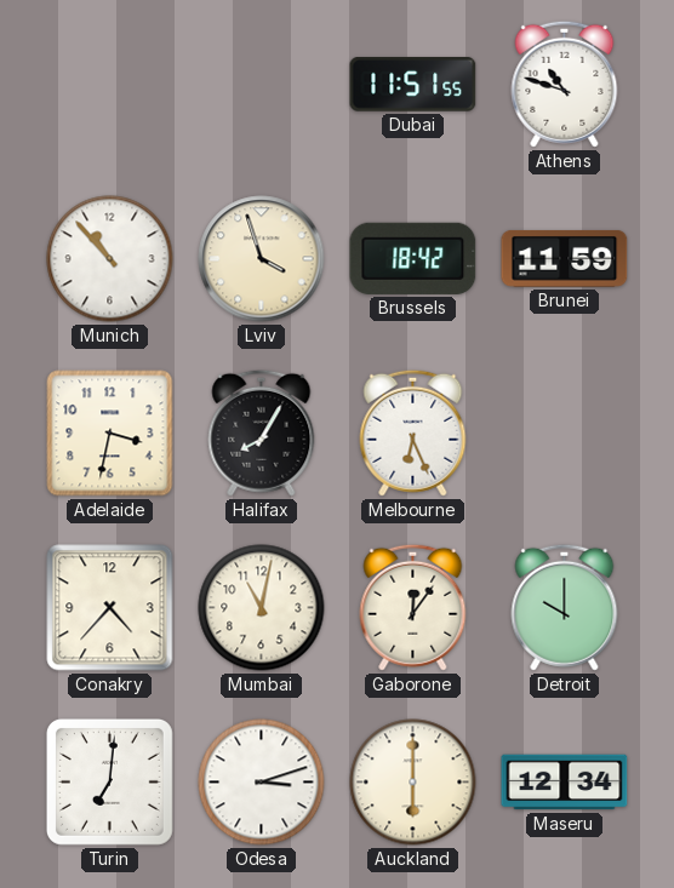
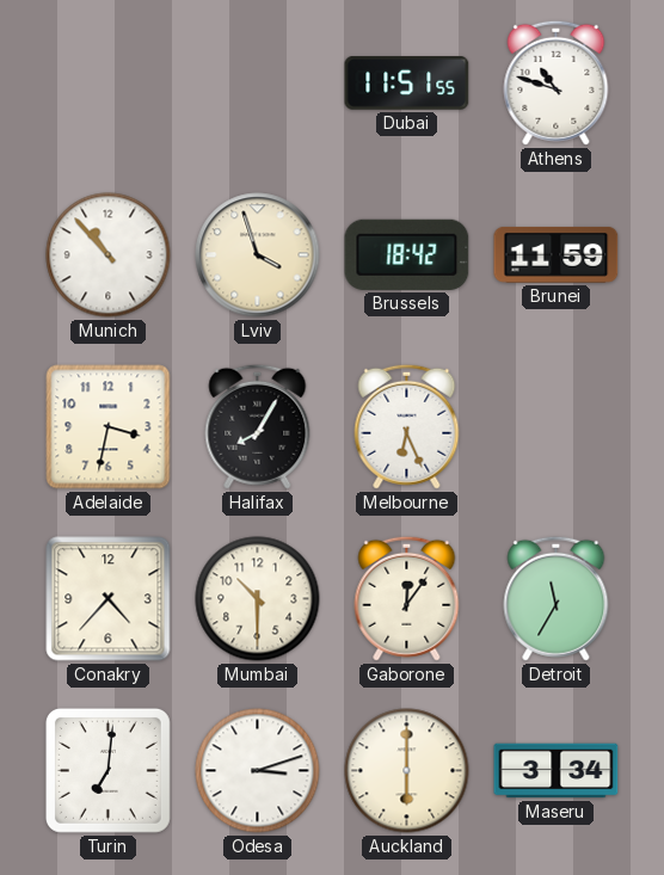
Mumbai: 11:02 -> 10:30 (258, 599)
Detroit: 10:00 -> 11:35 (557, 598)
Maseru: 12:34 -> 3:34 (557, 771)
